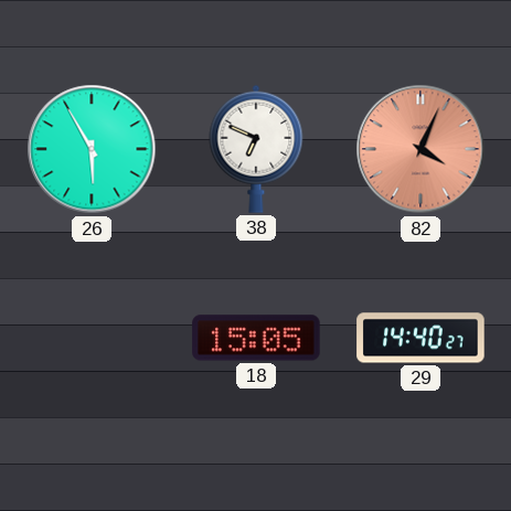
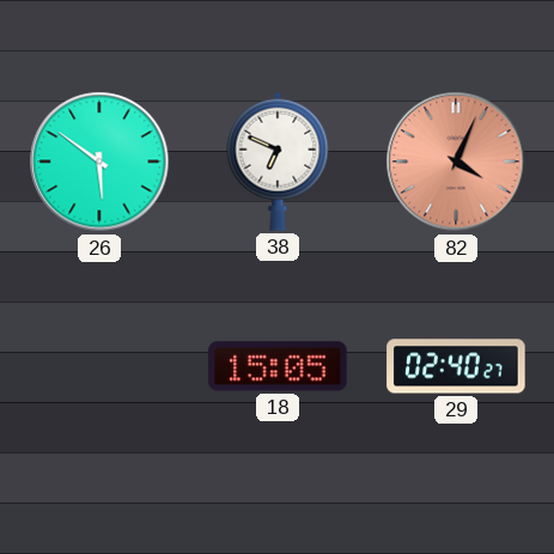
26: 5:55 -> 5:51 (99, 162)
29: 14:40 -> 02:40 (456, 366)
